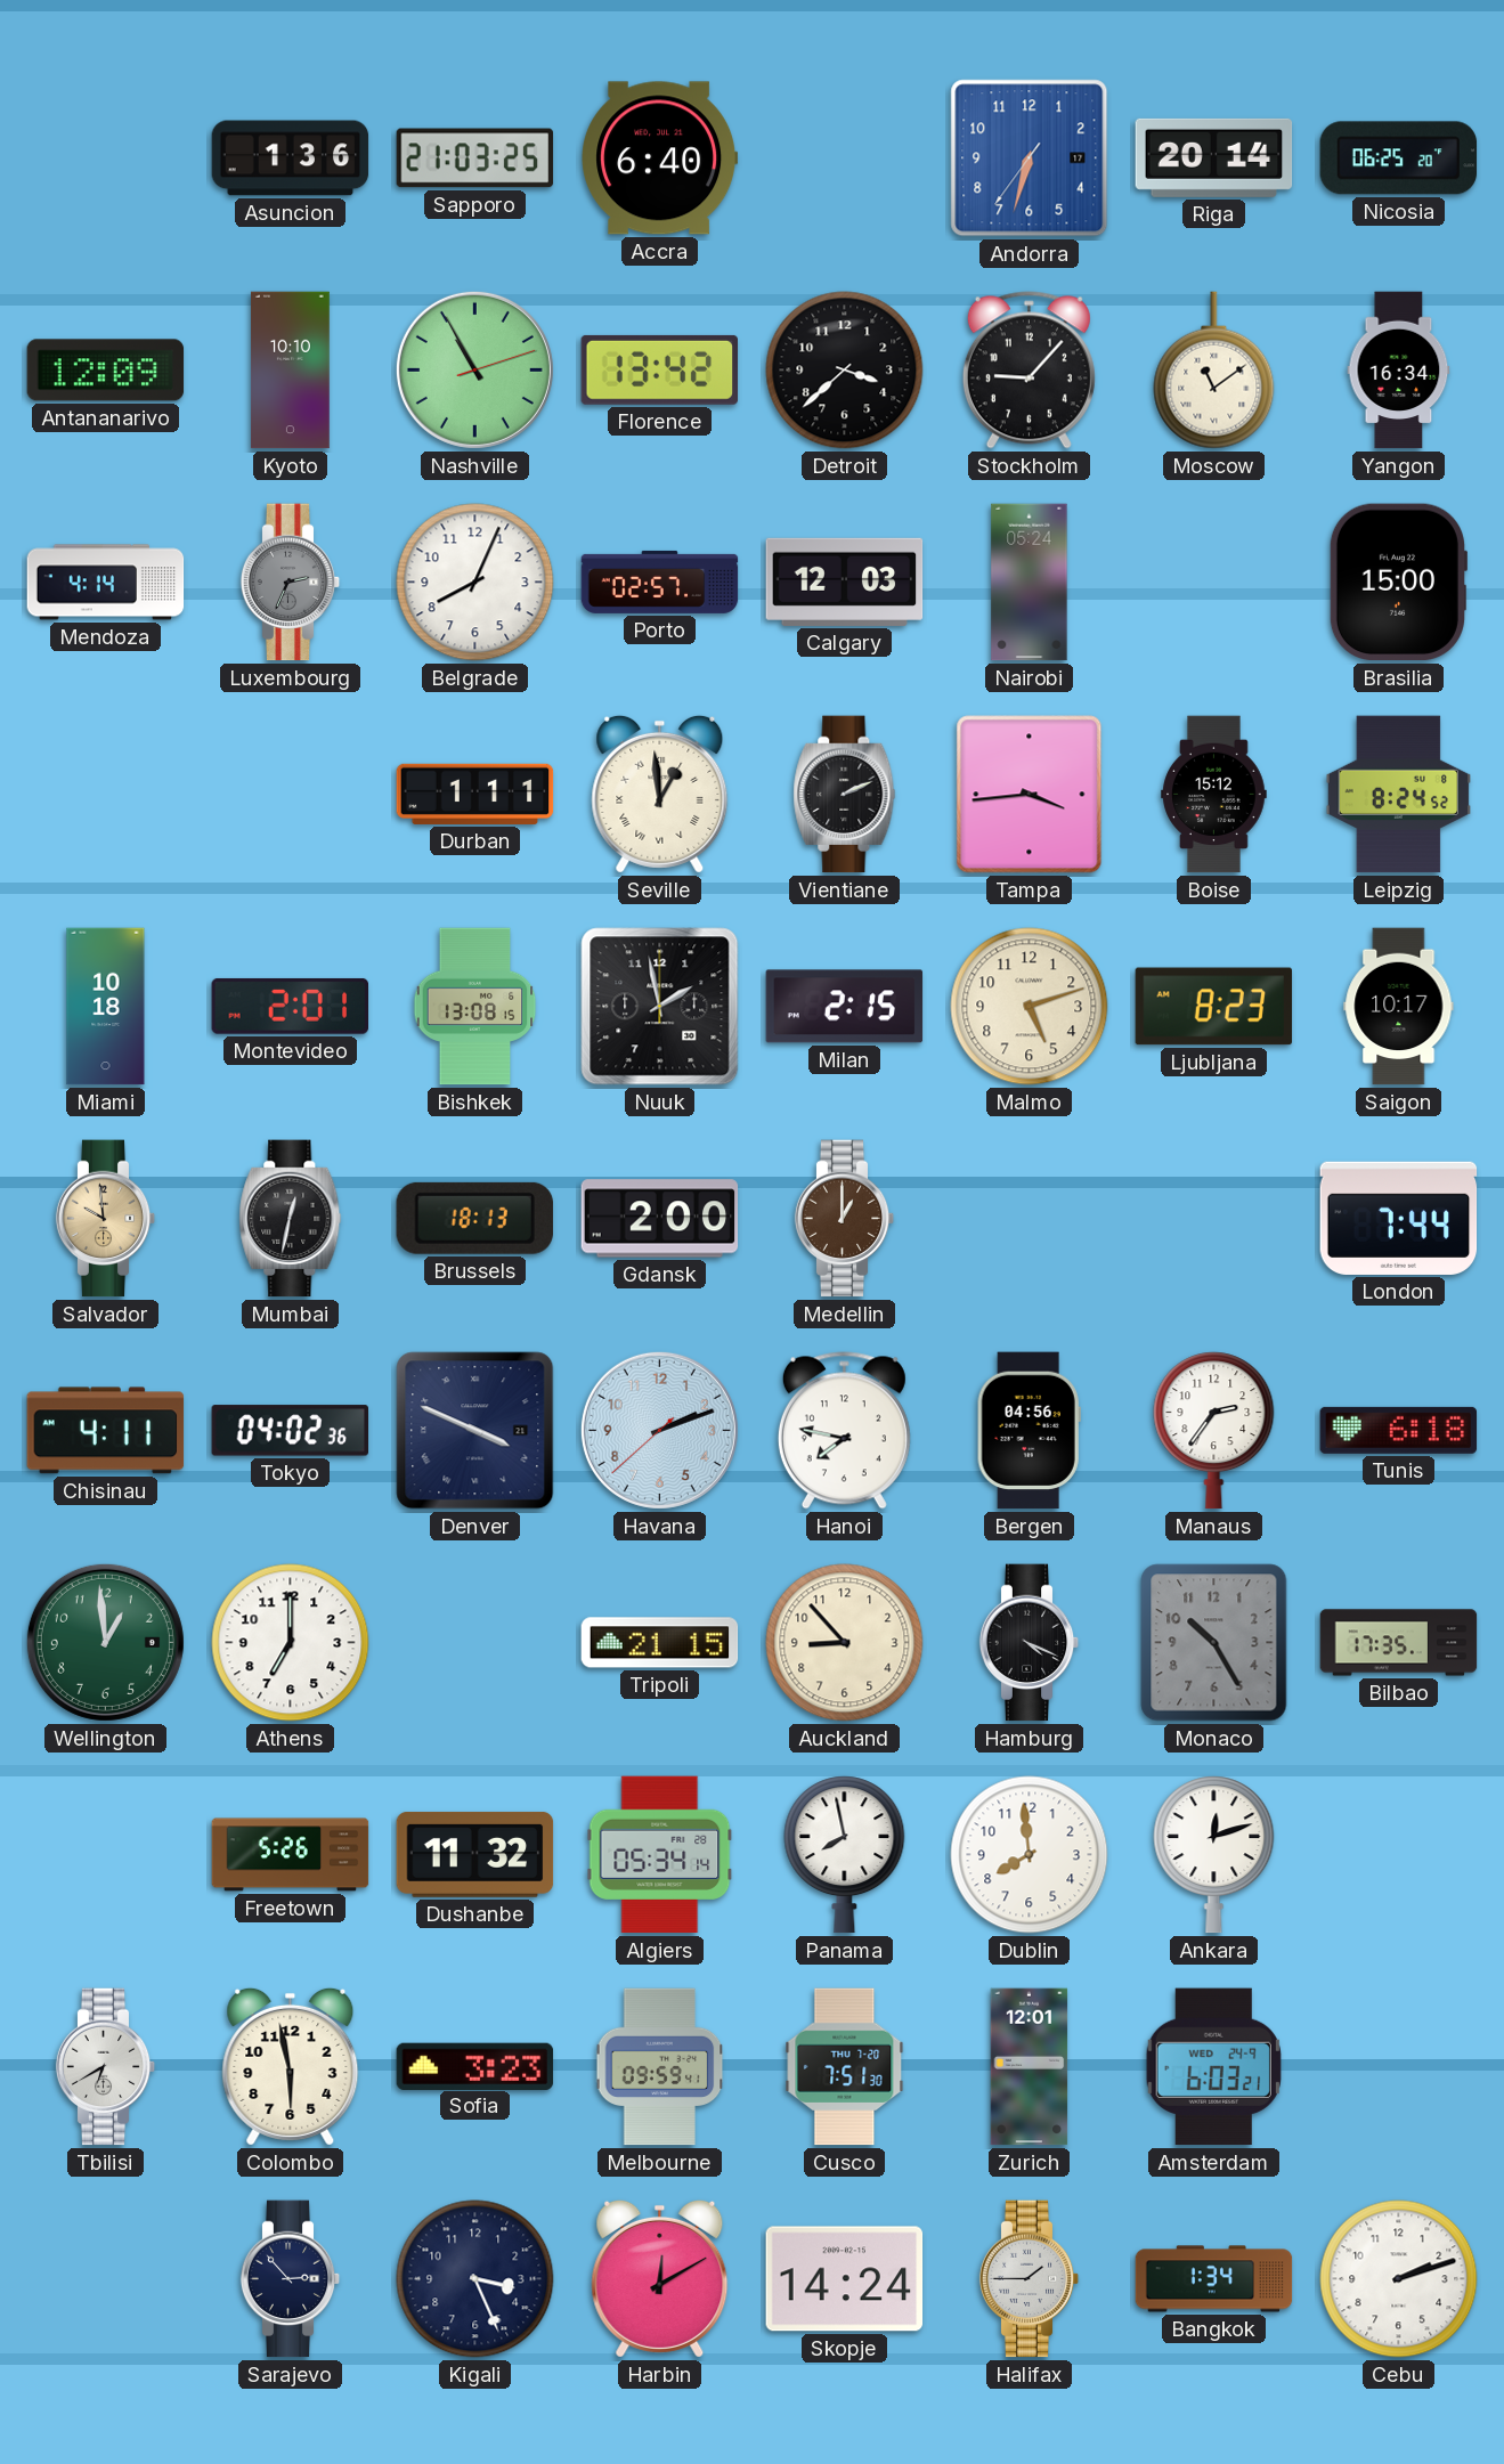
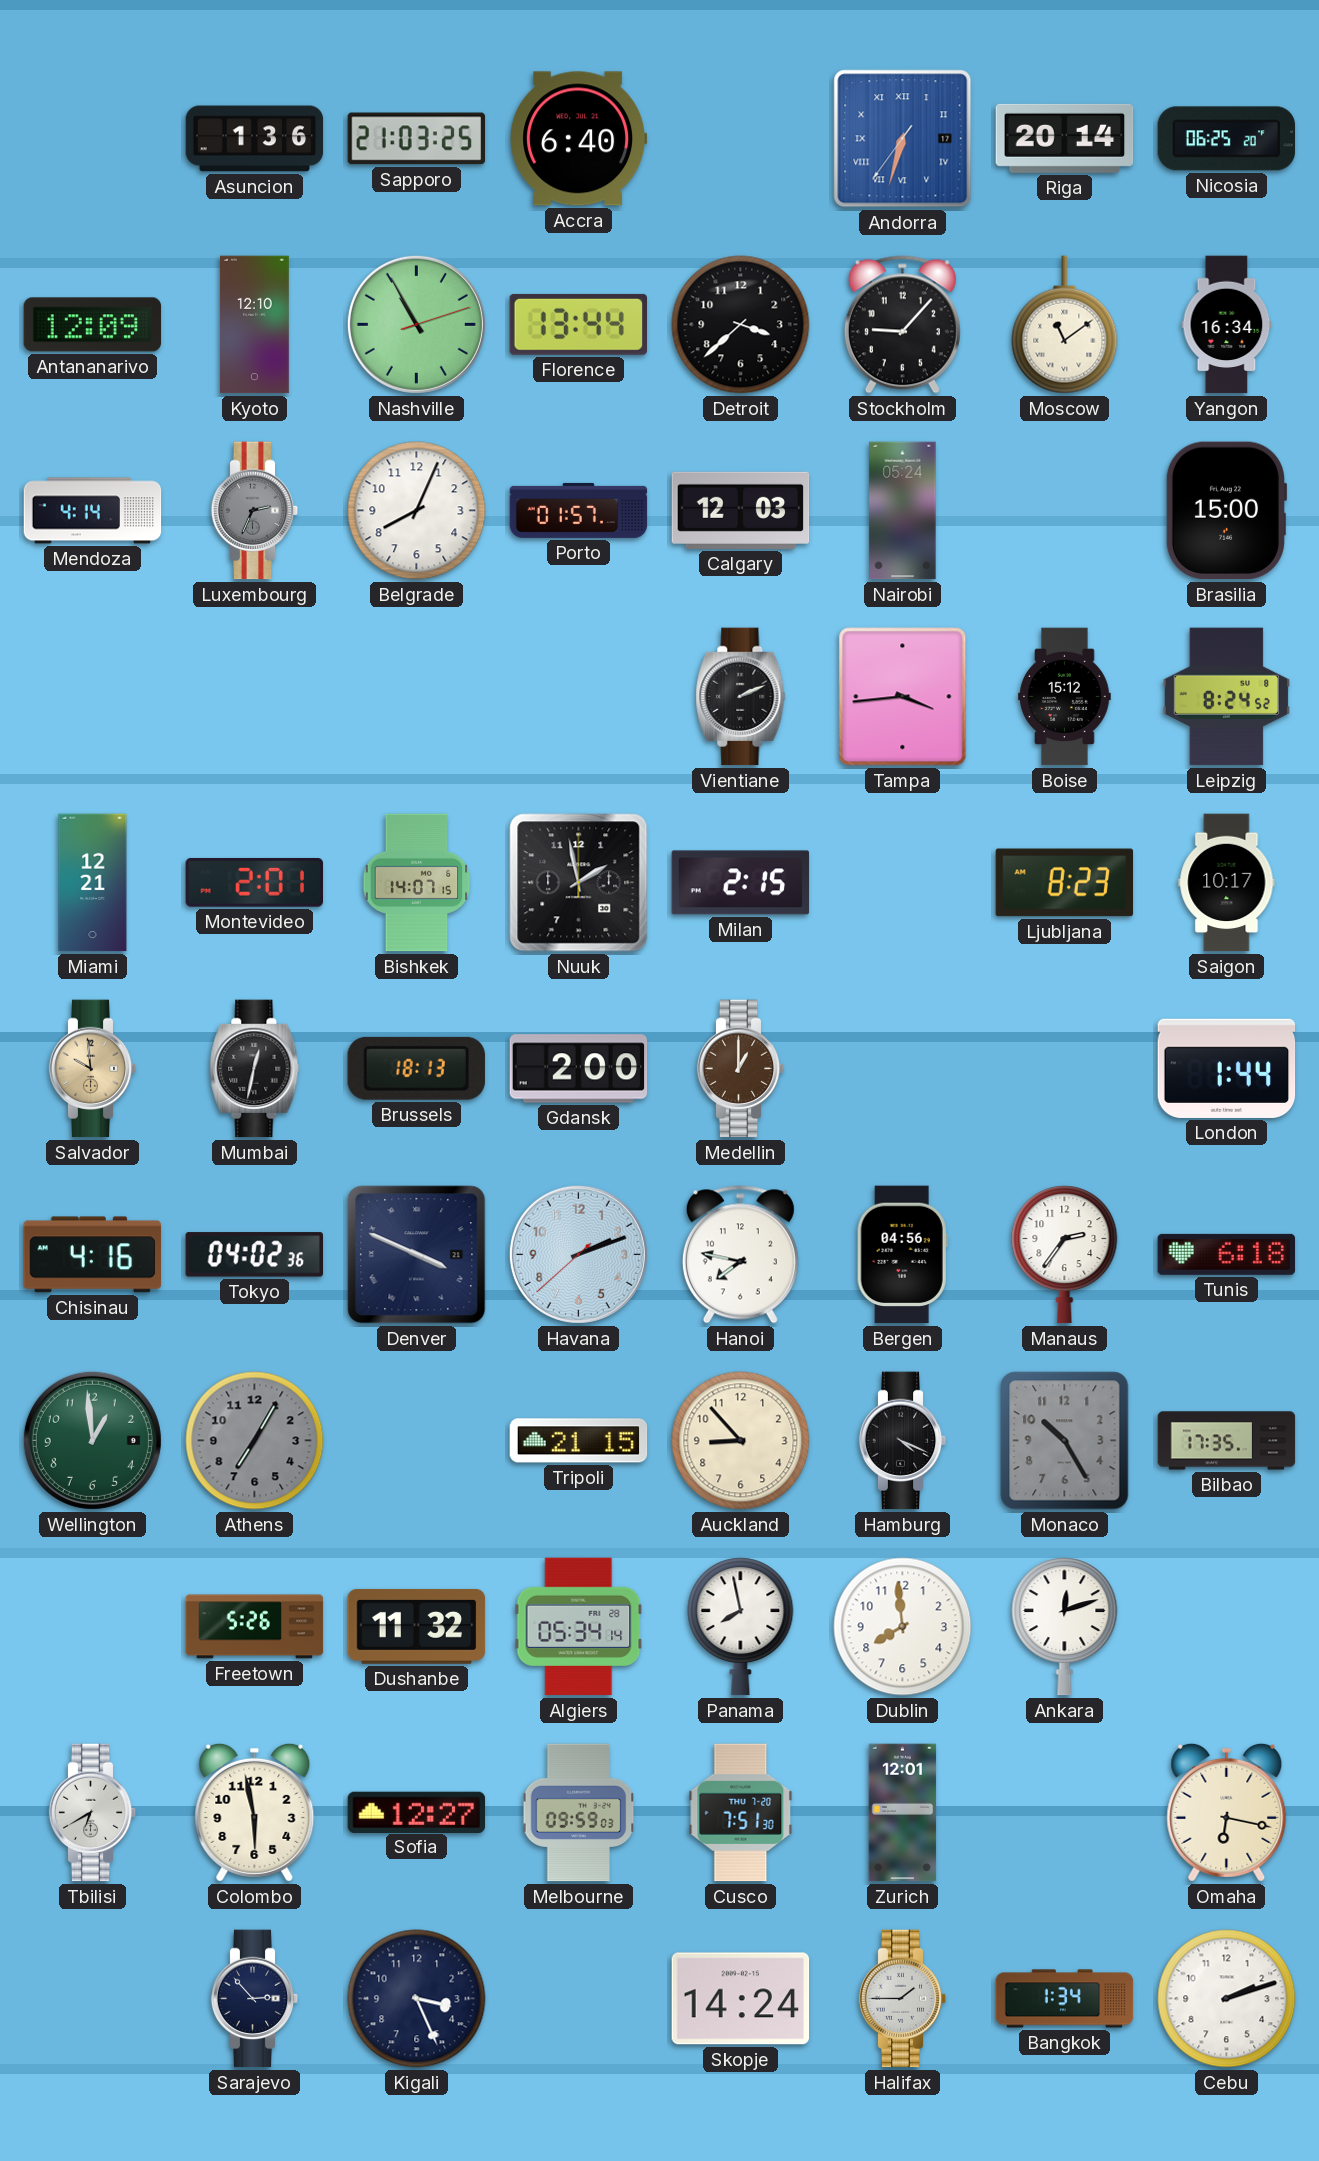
Andorra numerals: Arabic -> Roman (903, 139)
Kyoto: 10:10 -> 12:10 (254, 325)
Florence: 13:42 -> 13:44 (578, 324)
Porto: 02:57 -> 01:57 (579, 510)
Durban: 1:11 -> none (475, 794)
Seville: 12:59 -> none (660, 794)
Miami: 10:18 -> 12:21 (93, 883)
Bishkek: 13:08 -> 14:07 (417, 883)
Malmo: 5:12 -> none (1030, 1007)
London: 7:44 -> 1:44 (1227, 1068)
Chisinau: 4:11 -> 4:16 (93, 1255)
Athens: 7:00 -> 7:05 (255, 1441)
Athens dial: white -> grey (255, 1441)
Sofia: 3:23 -> 12:27 (417, 1812)
Melbourne: 09:59:41 -> 09:59:03 (579, 1813)
Amsterdam: 6:03 -> none (1213, 2067)
Omaha: none -> 6:17 (1227, 1812)
Harbin: 12:10 -> none (660, 2278)
